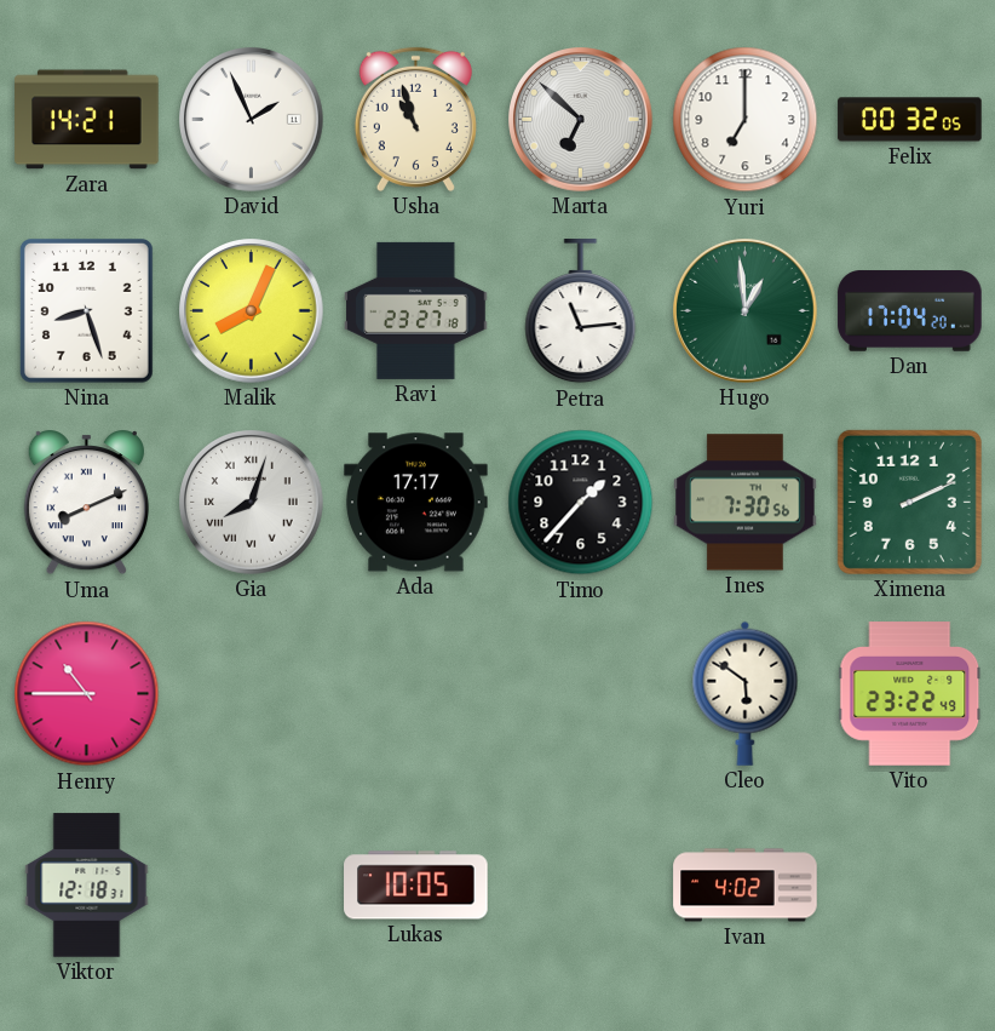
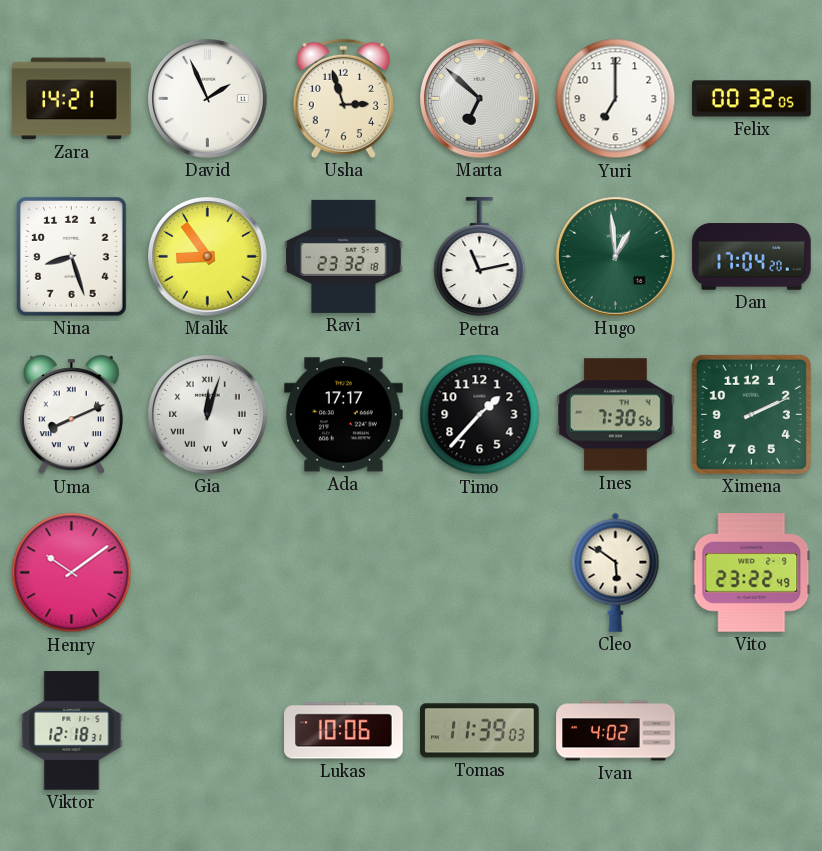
Usha: 10:57 -> 2:57 (343, 98)
Malik: 8:04 -> 8:54 (208, 257)
Ravi: 23:27 -> 23:32 (344, 256)
Petra: 11:14 -> 11:13 (480, 257)
Gia: 8:03 -> 12:03 (208, 415)
Henry: 10:45 -> 10:09 (72, 573)
Lukas: 10:05 -> 10:06 (344, 731)
Tomas: none -> 11:39 (480, 731)
